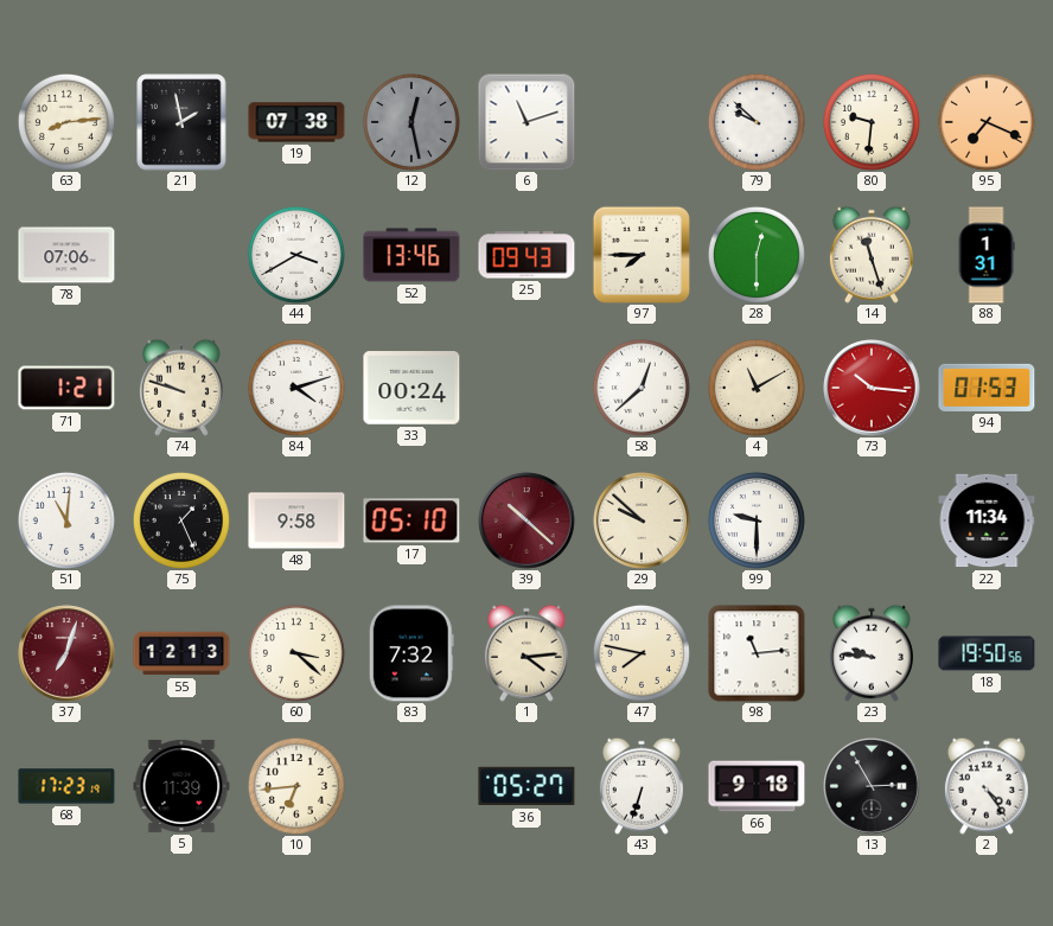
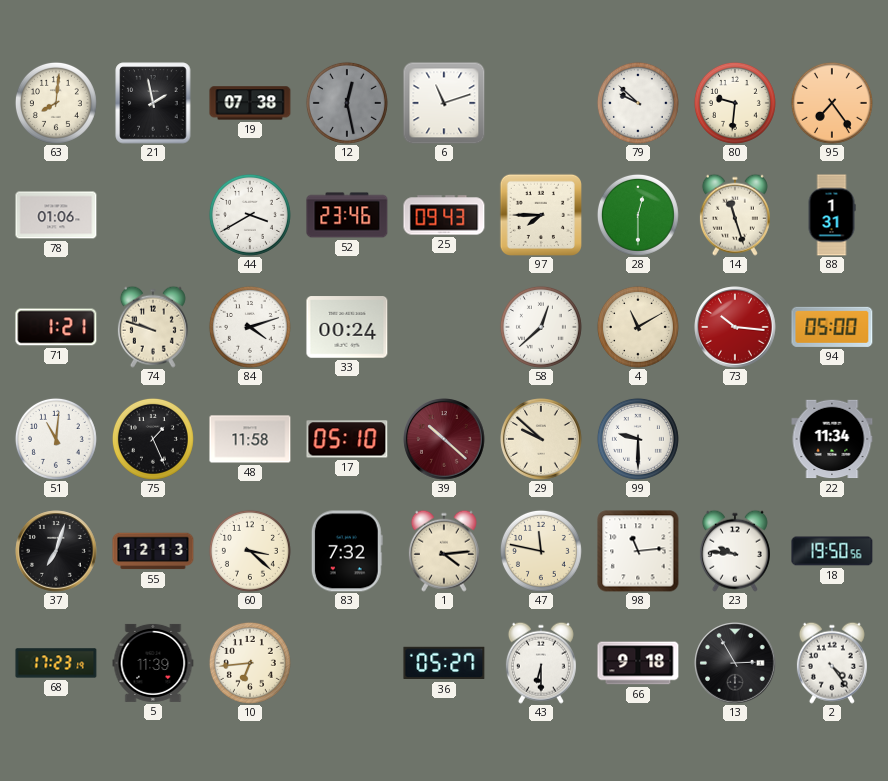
63: 8:14 -> 8:01 (56, 103)
95: 7:19 -> 7:24 (832, 103)
78: 07:06 -> 01:06 (56, 215)
52: 13:46 -> 23:46 (347, 215)
94: 01:53 -> 05:00 (832, 327)
48: 9:58 -> 11:58 (250, 439)
37 dial: burgundy -> black (56, 551)
47: 7:47 -> 11:47 (541, 551)
43: 6:33 -> 6:30 (541, 663)
